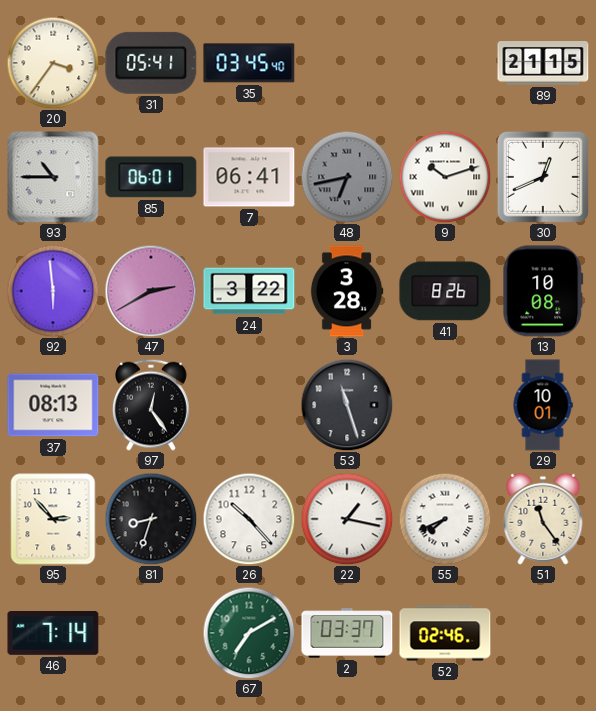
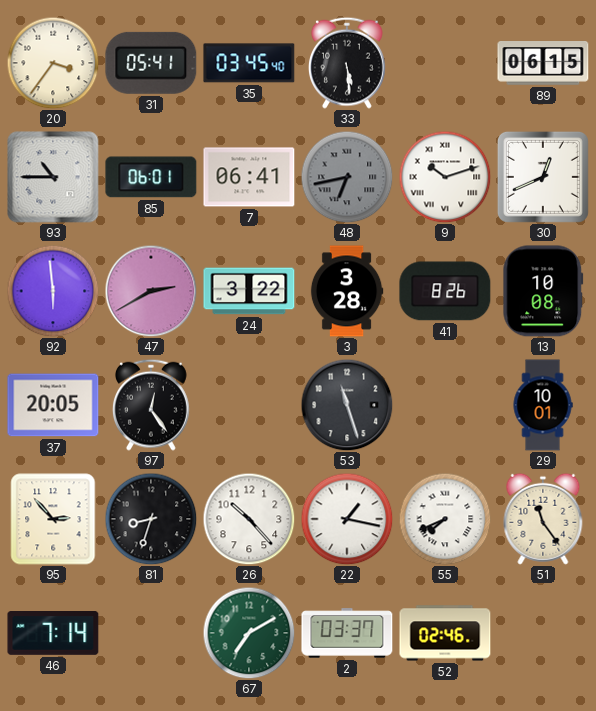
33: none -> 5:29 (348, 63)
89: 21:15 -> 06:15 (543, 63)
37: 08:13 -> 20:05 (53, 405)
